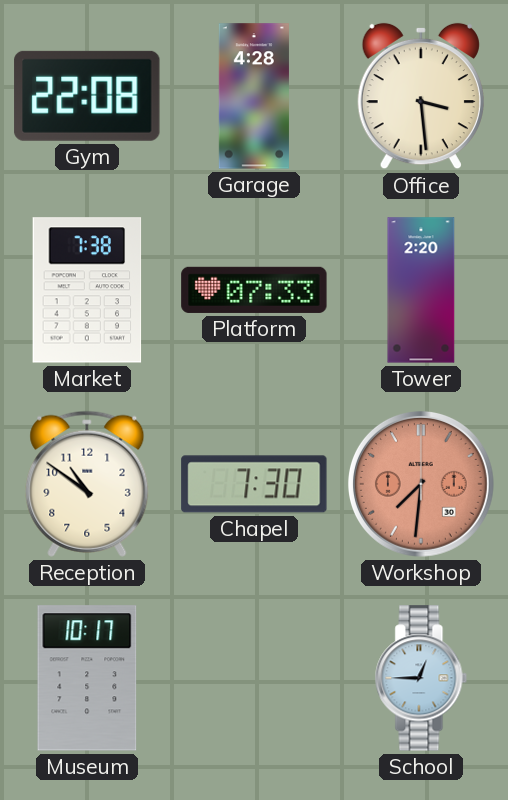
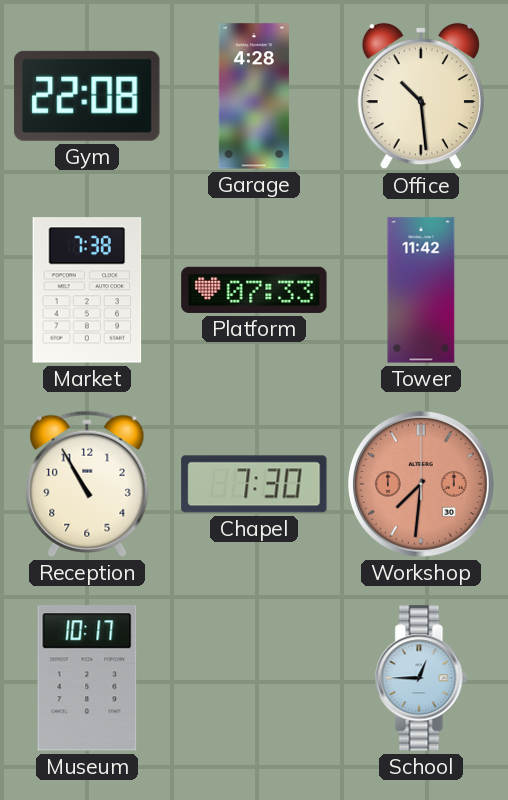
Office: 3:29 -> 10:29 (421, 96)
Tower: 2:20 -> 11:42 (421, 290)
Reception: 10:51 -> 10:55 (87, 484)
